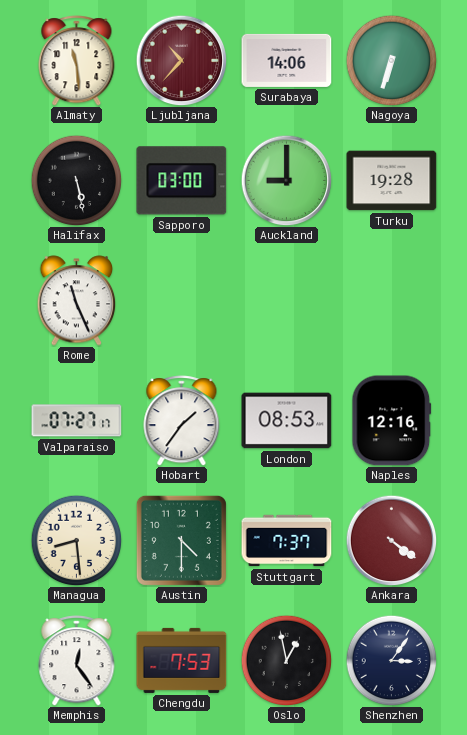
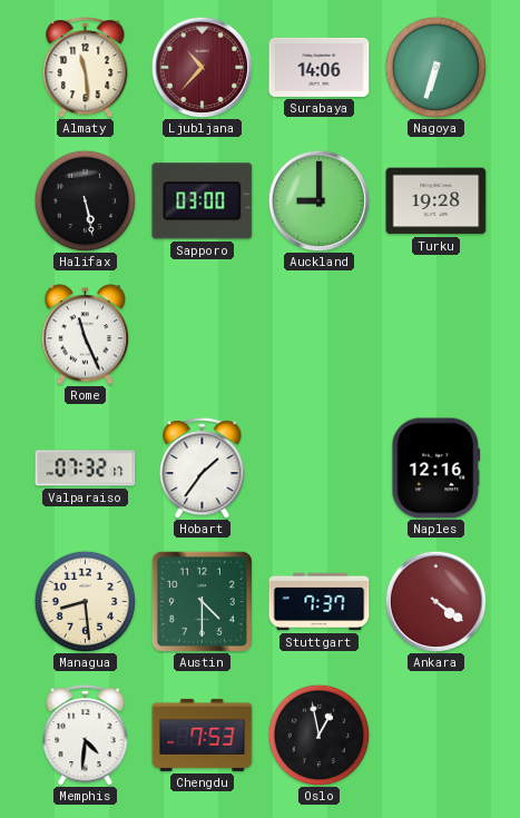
Valparaiso: 07:27 -> 07:32 (86, 469)
London: 08:53 -> none (287, 421)
Memphis: 12:24 -> 4:31 (86, 736)
Shenzhen: 3:06 -> none (391, 660)
